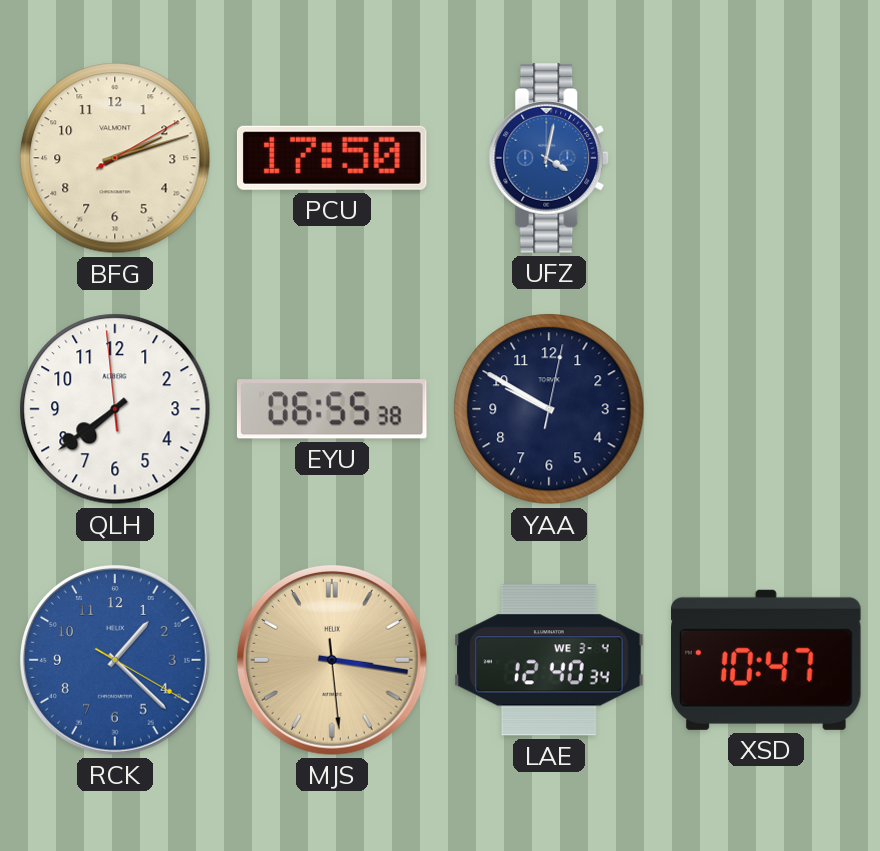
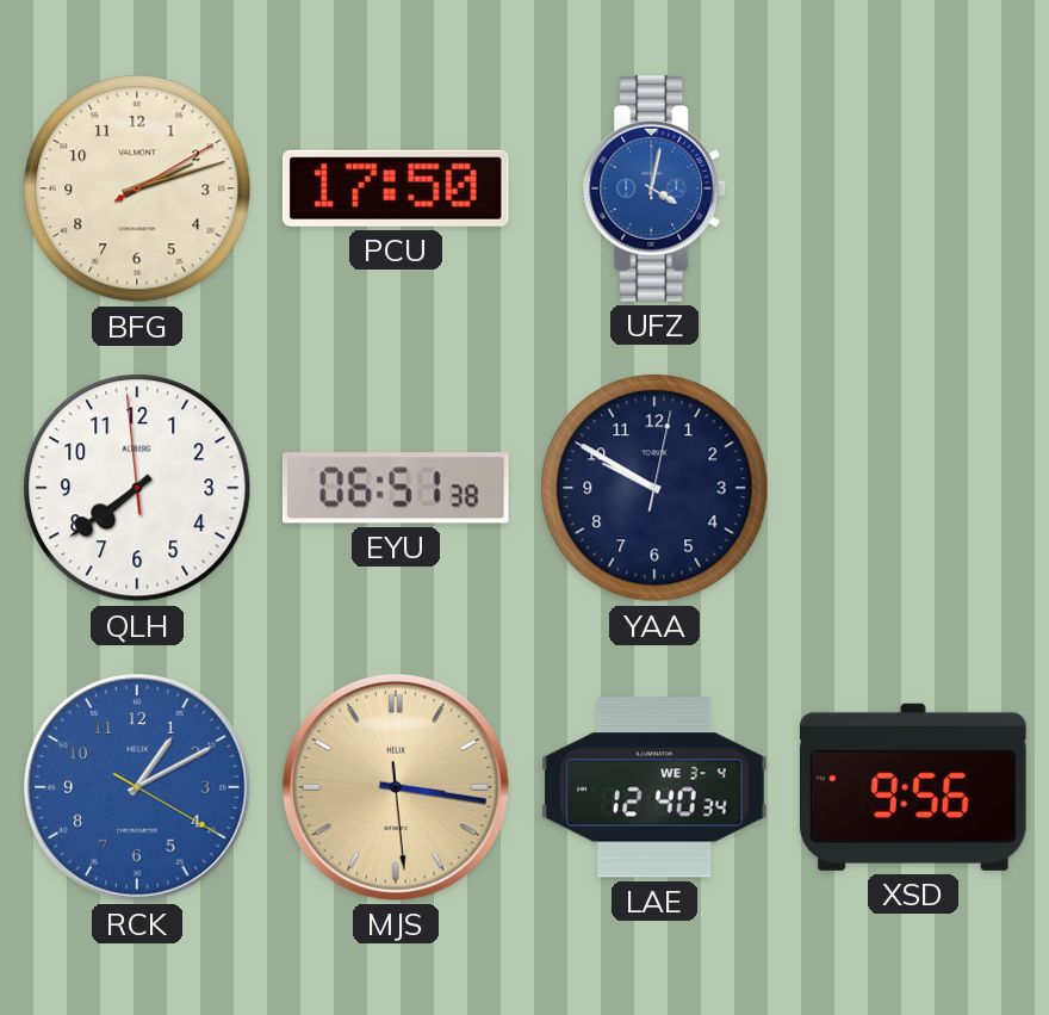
EYU: 06:55 -> 06:51 (396, 488)
RCK: 1:22 -> 1:10 (137, 787)
XSD: 10:47 -> 9:56 (914, 787)
